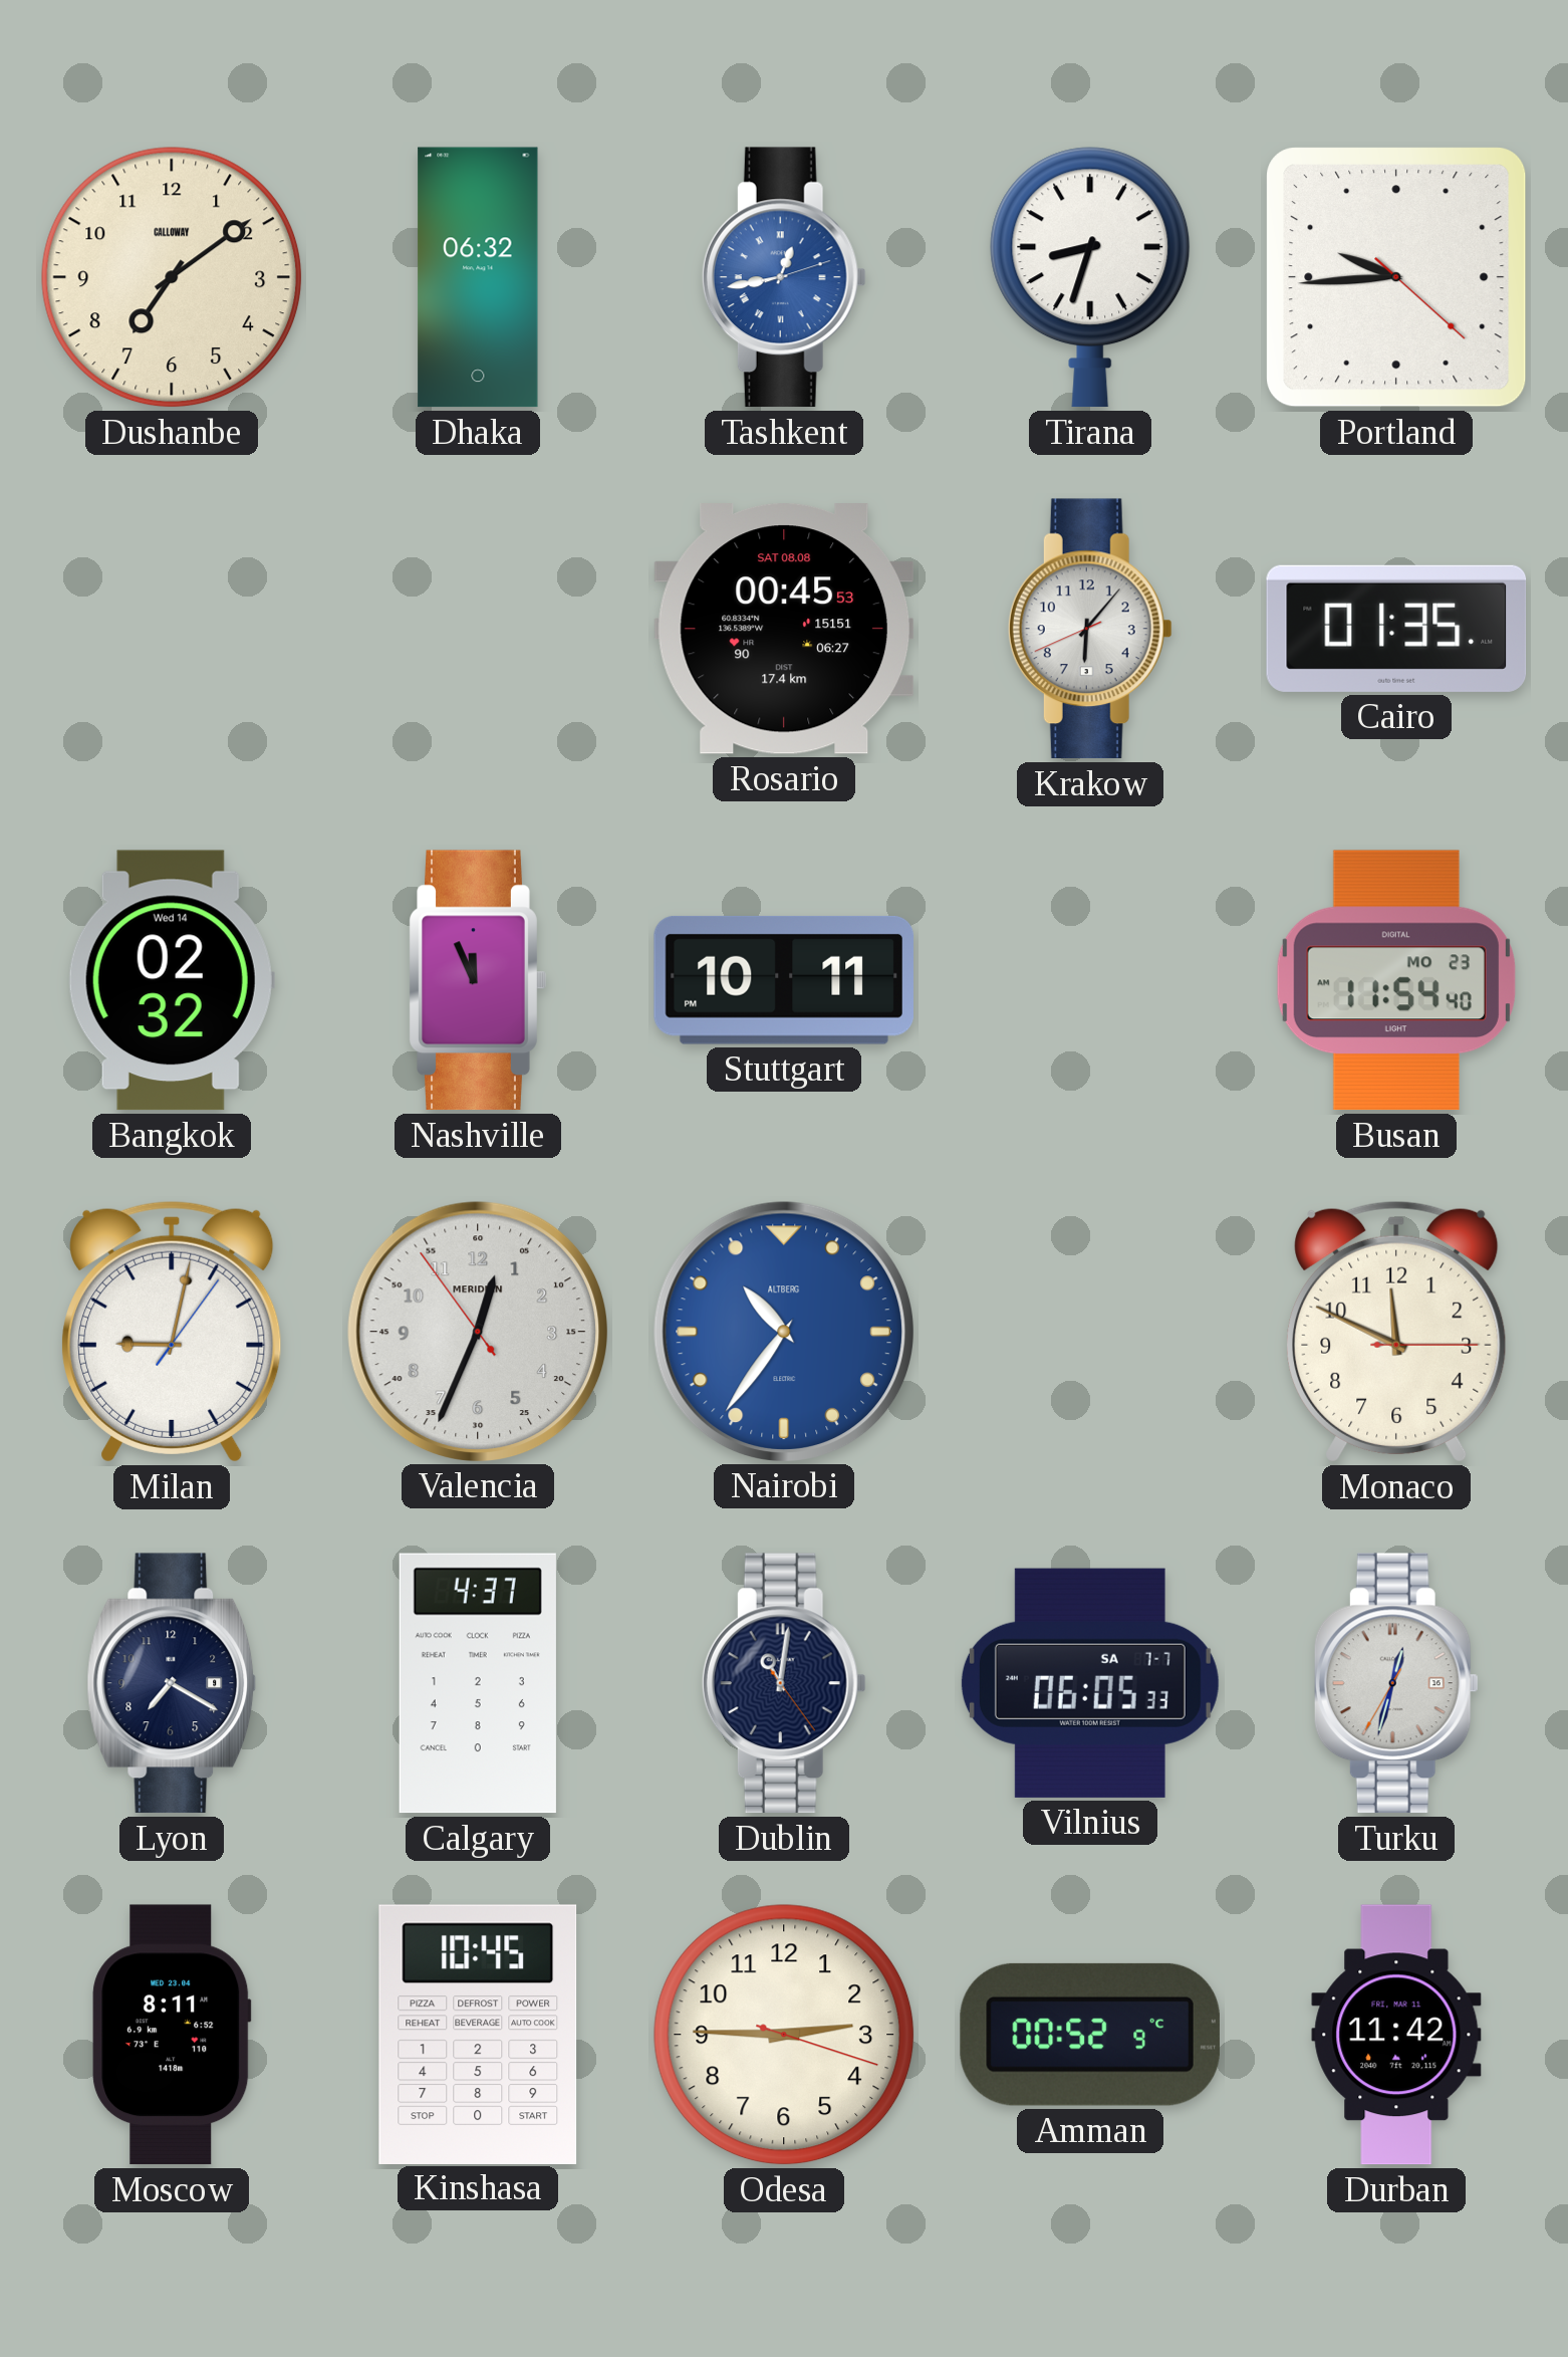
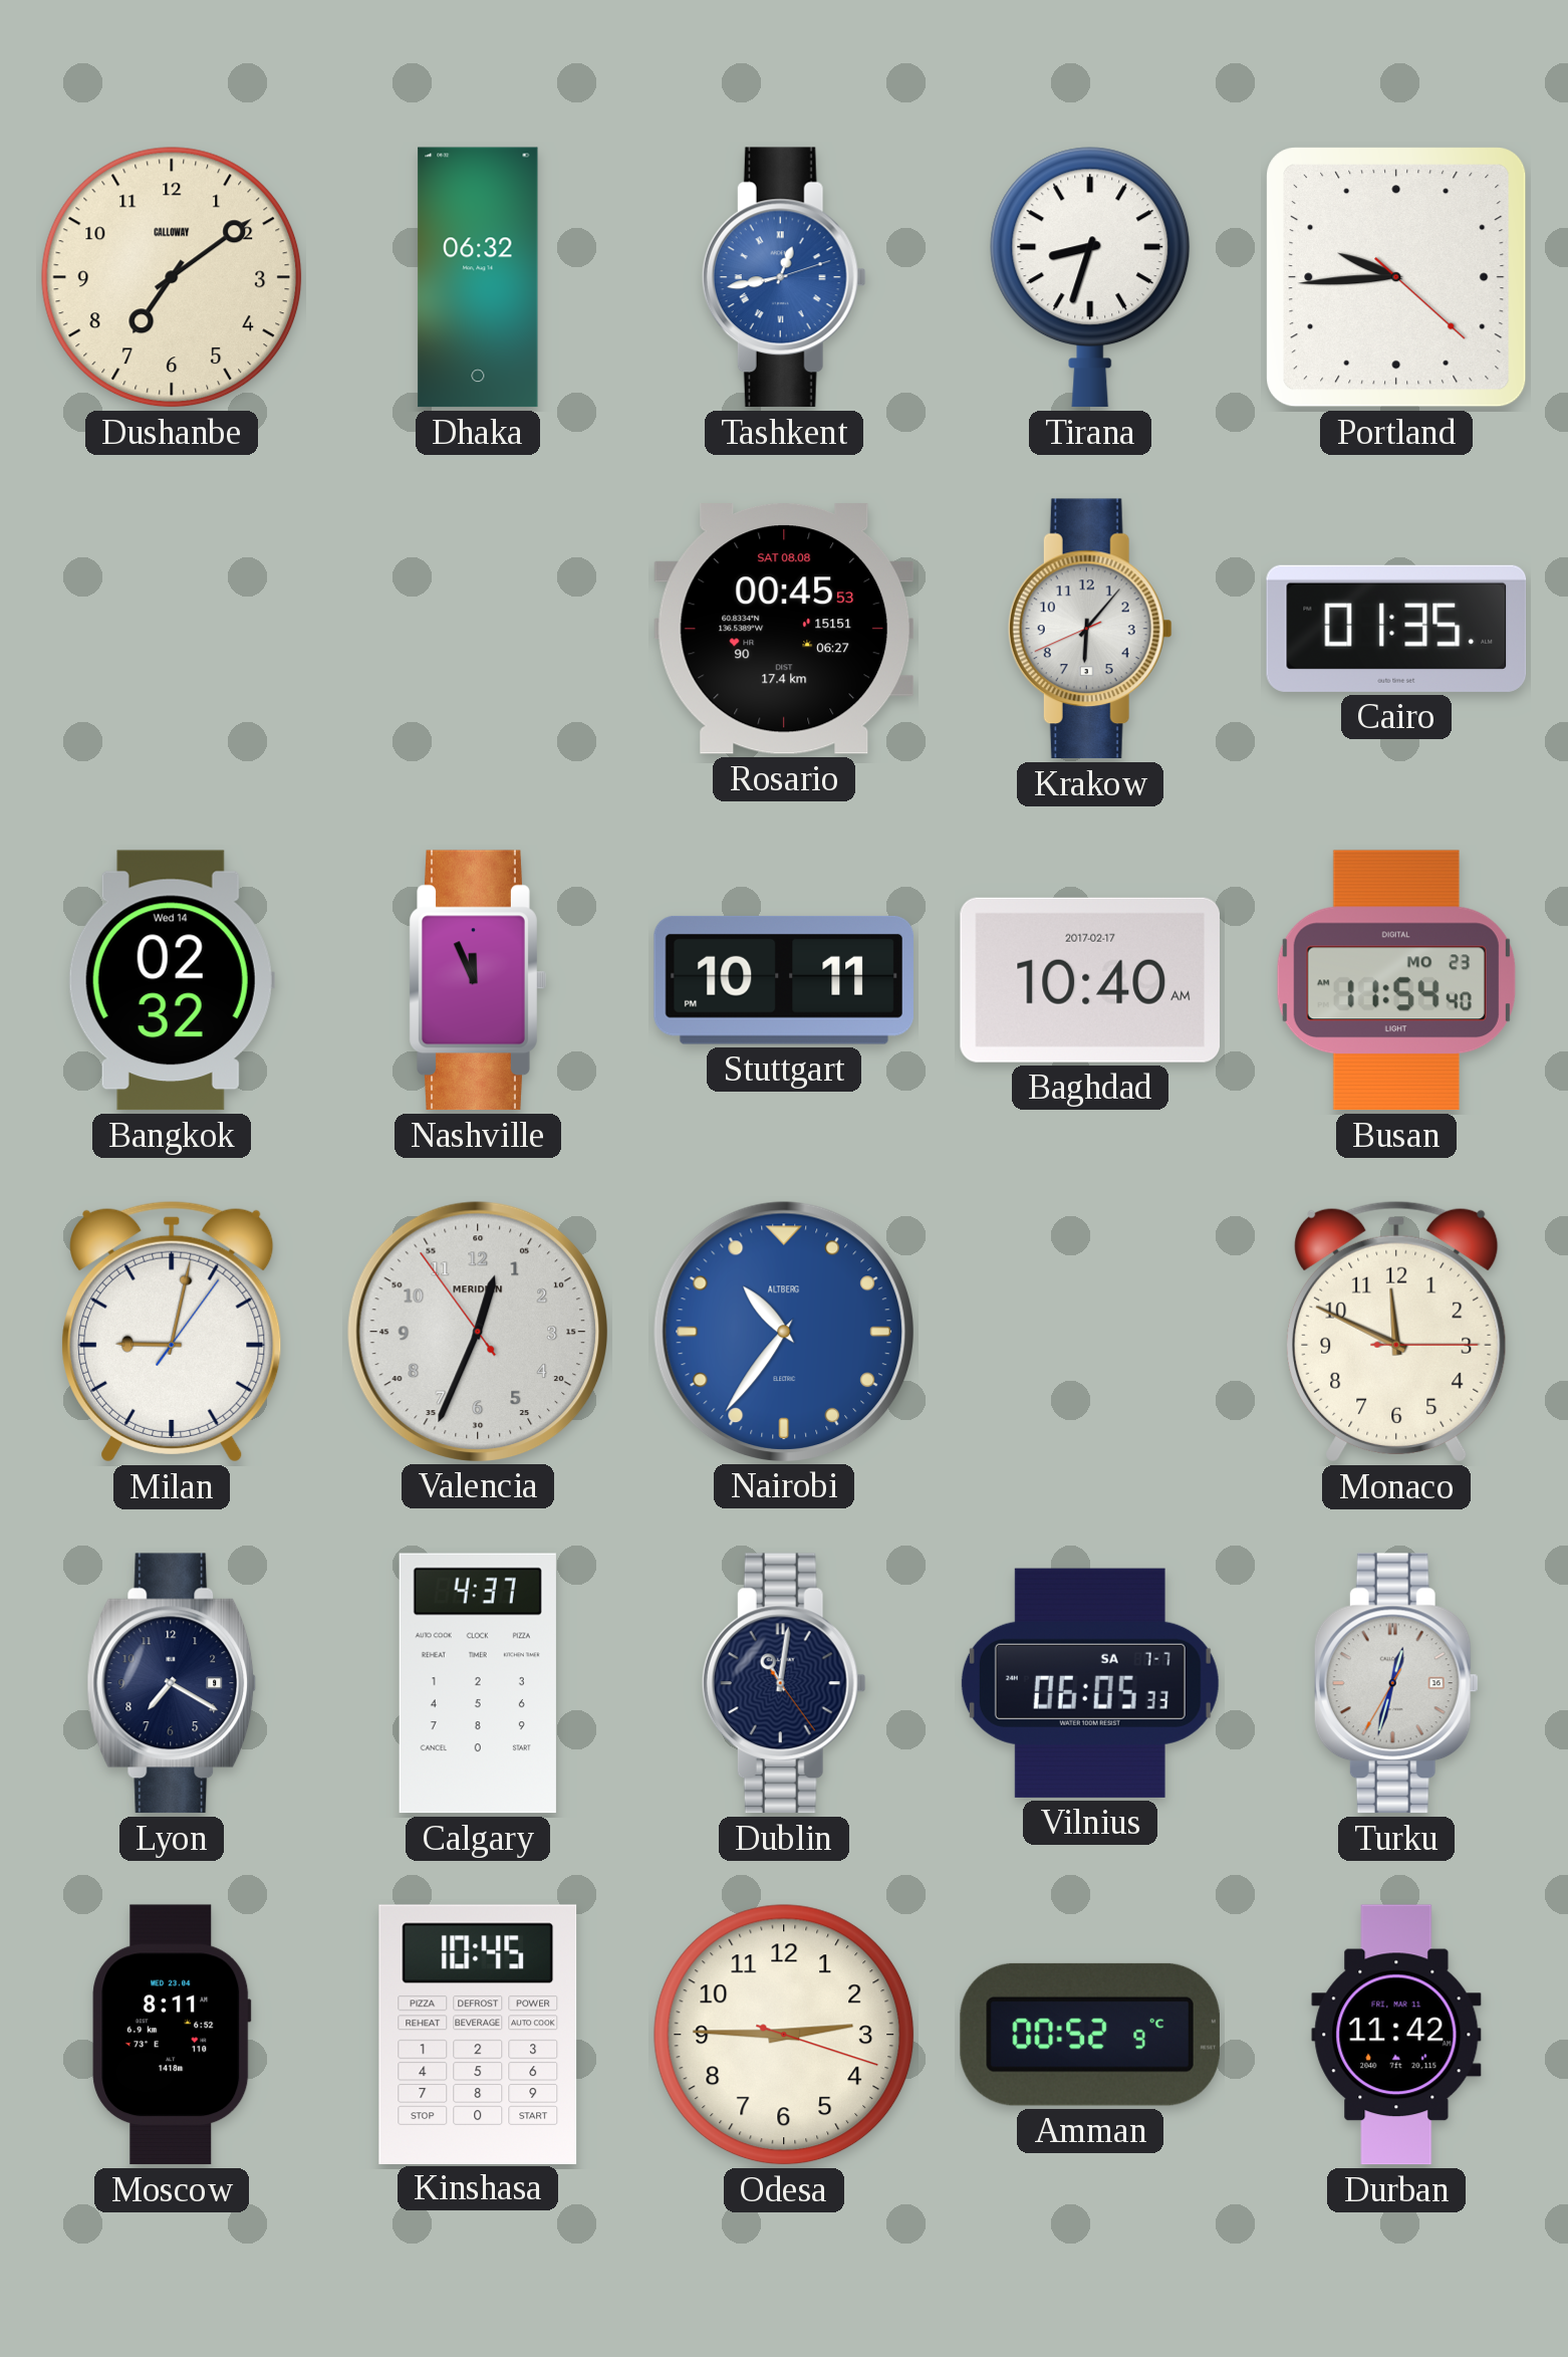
Baghdad: none -> 10:40 (1089, 980)
